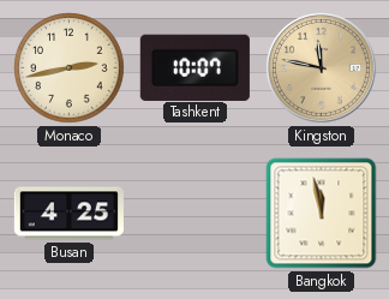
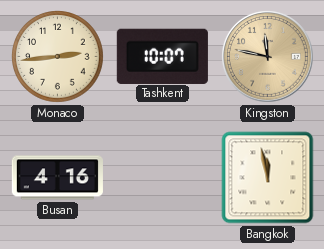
Monaco: 2:43 -> 2:44 (58, 57)
Busan: 4:25 -> 4:16 (57, 178)
